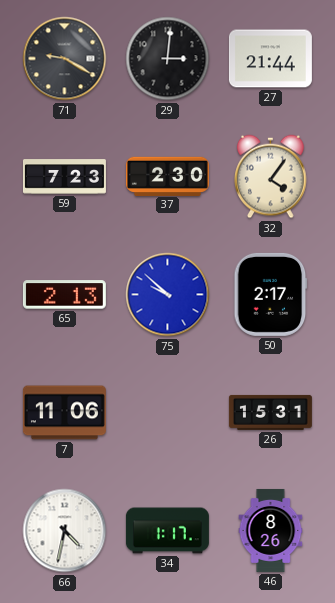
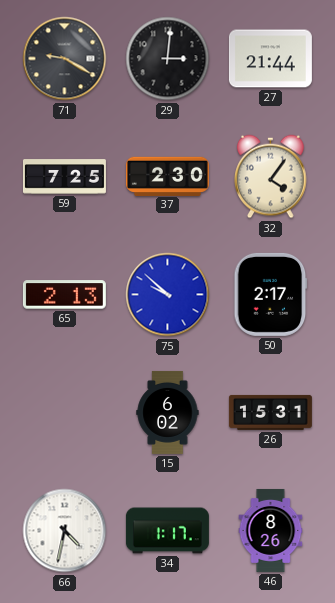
59: 7:23 -> 7:25 (64, 177)
7: 11:06 -> none (64, 413)
15: none -> 6:02 (168, 412)
